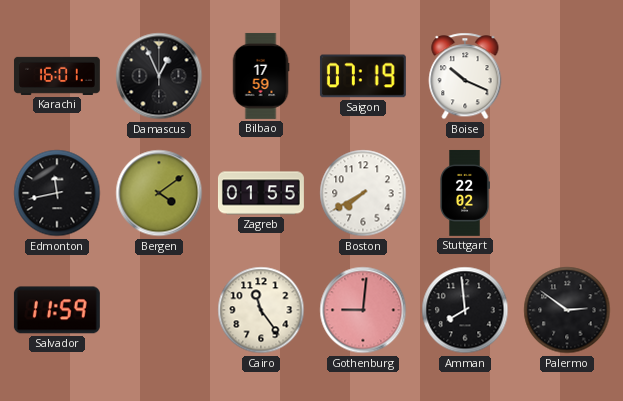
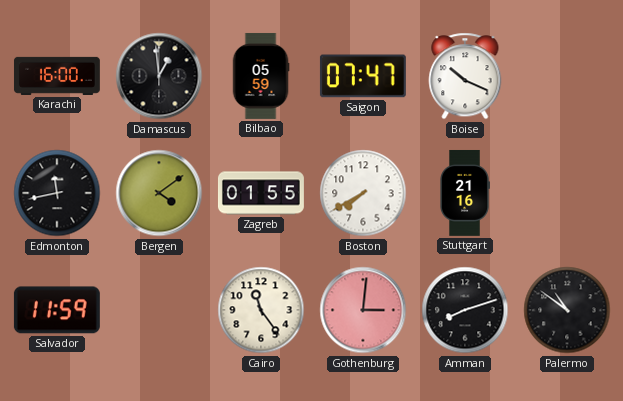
Karachi: 16:01 -> 16:00 (57, 76)
Damascus: 12:56 -> 12:59 (159, 76)
Bilbao: 17:59 -> 05:59 (261, 76)
Saigon: 07:19 -> 07:47 (363, 76)
Stuttgart: 22:02 -> 21:16 (465, 193)
Gothenburg: 9:01 -> 3:01 (363, 310)
Amman: 7:59 -> 8:12 (465, 310)
Palermo: 2:51 -> 10:51 (567, 310)
